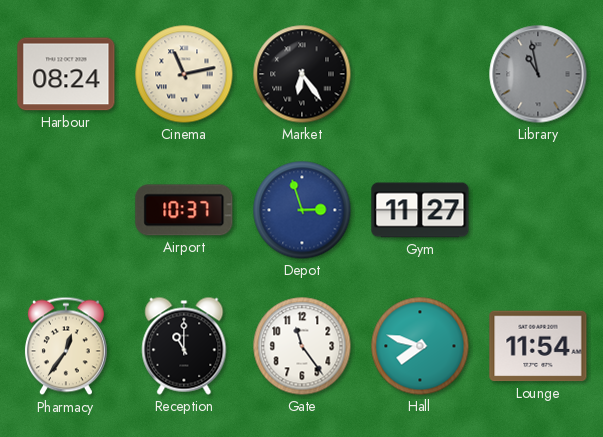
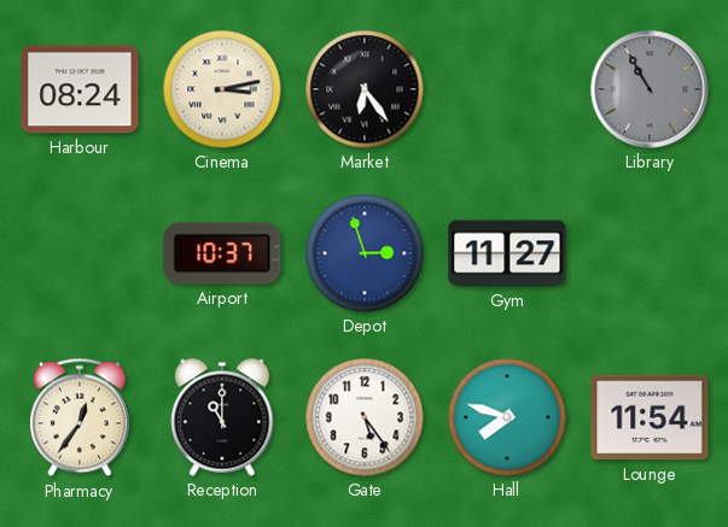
Cinema: 11:13 -> 3:13 (222, 89)
Library: 10:58 -> 10:55 (650, 89)
Gate: 11:24 -> 5:24 (365, 417)
